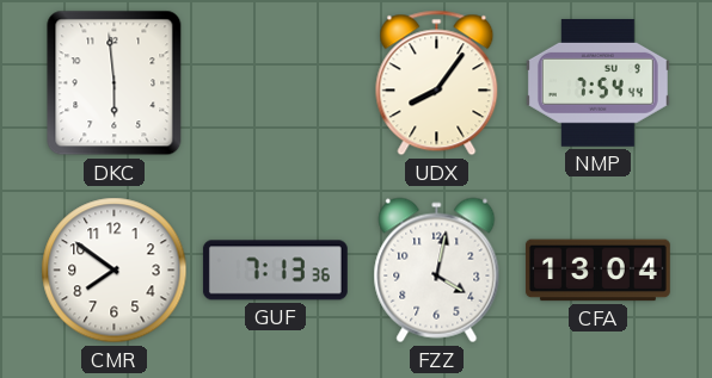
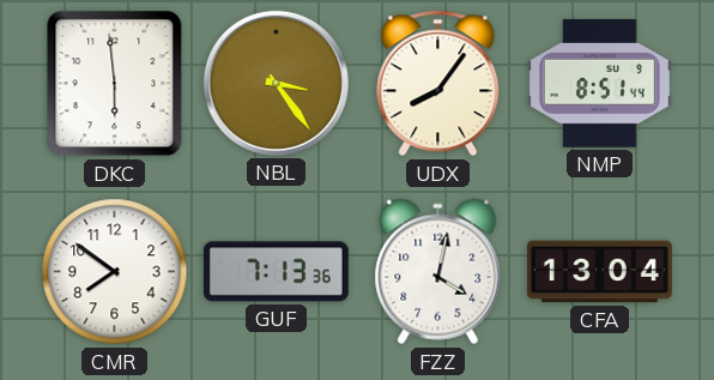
NBL: none -> 3:24 (276, 83)
NMP: 7:54 -> 8:51 (599, 83)
